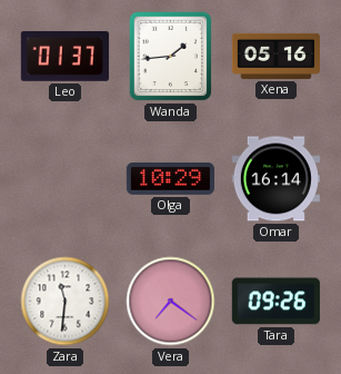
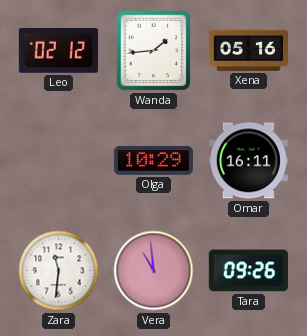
Leo: 01:37 -> 02:12 (58, 51)
Omar: 16:14 -> 16:11 (248, 161)
Vera: 7:21 -> 10:59 (154, 271)
